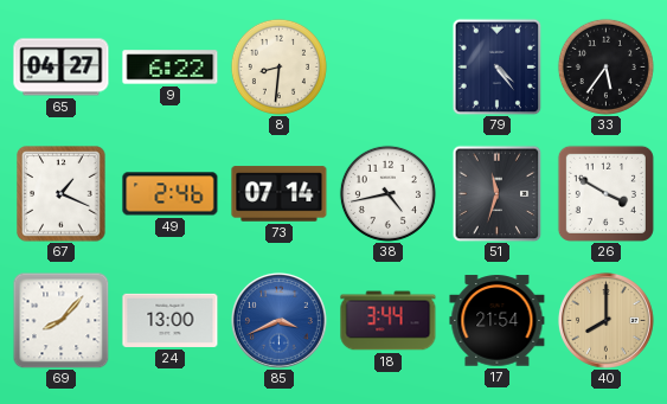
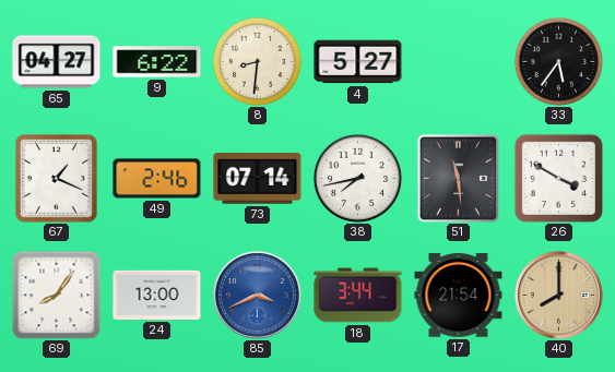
4: none -> 5:27 (358, 62)
79: 4:24 -> none (498, 66)
38: 4:43 -> 7:43 (357, 178)
51: 11:33 -> 11:29 (459, 178)
69: 8:07 -> 8:06 (56, 295)
